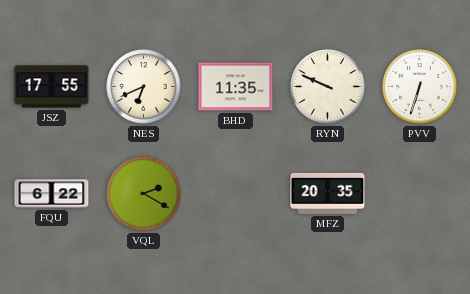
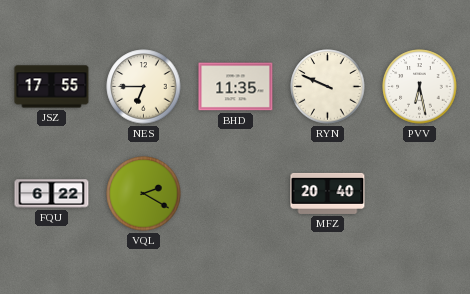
NES: 6:41 -> 6:45 (144, 87)
PVV: 6:33 -> 6:28 (420, 87)
MFZ: 20:35 -> 20:40 (328, 193)
